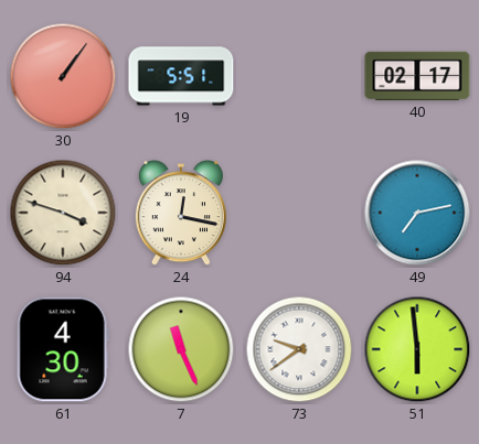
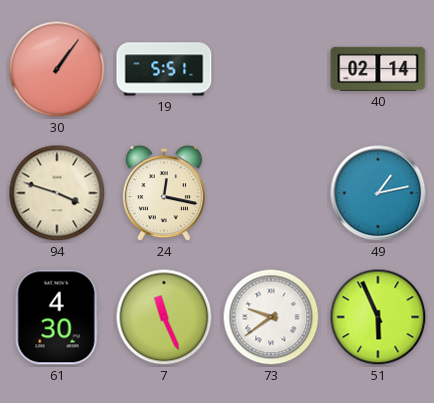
40: 02:17 -> 02:14 (378, 69)
49: 7:13 -> 1:13 (378, 193)
51: 5:59 -> 5:56 (378, 317)
